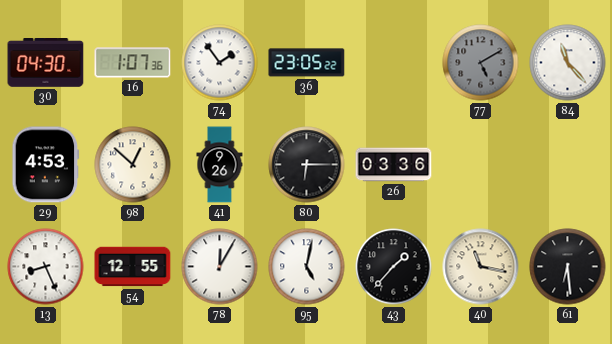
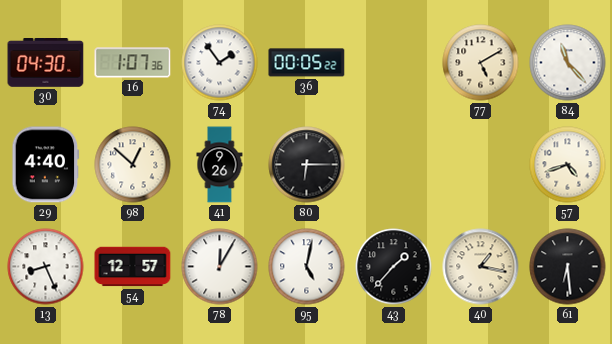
36: 23:05 -> 00:05 (307, 63)
77 dial: grey -> cream (481, 63)
29: 4:53 -> 4:40 (46, 165)
26: 03:36 -> none (394, 165)
57: none -> 4:42 (568, 165)
54: 12:55 -> 12:57 (133, 267)
40: 11:17 -> 1:17 (481, 267)
